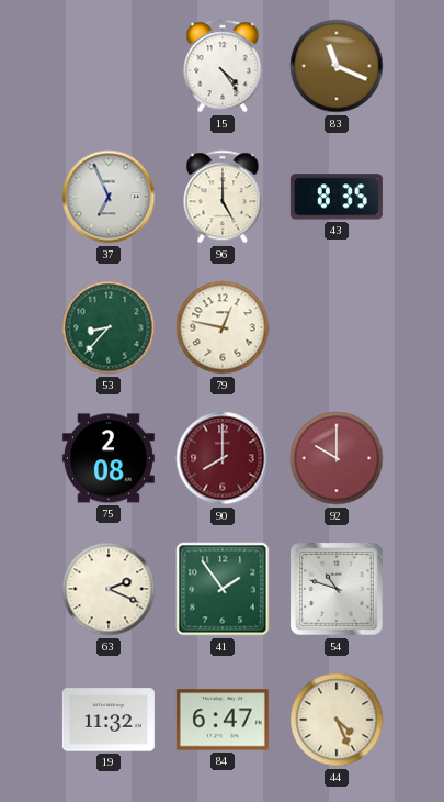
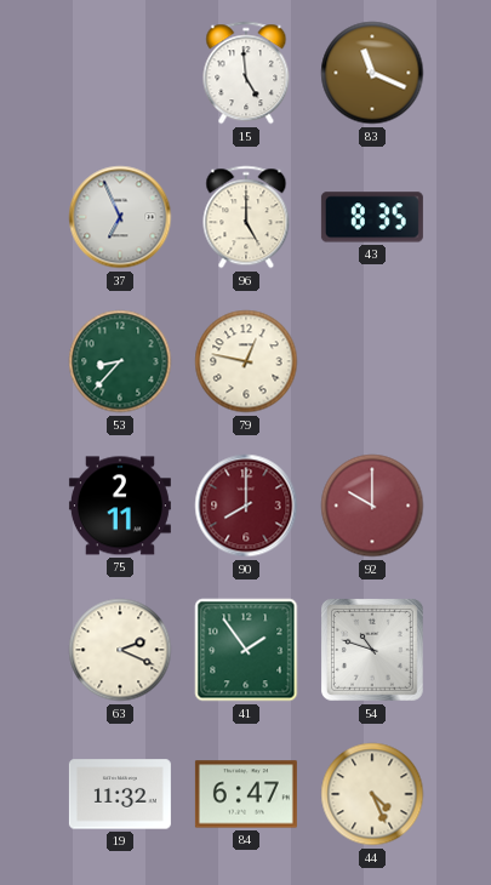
15: 4:24 -> 4:59 (246, 73)
75: 2:08 -> 2:11 (120, 506)
